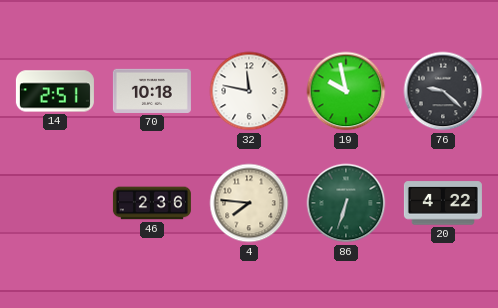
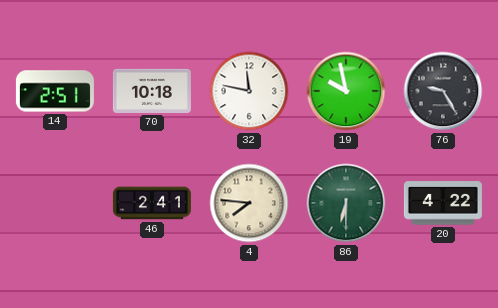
76: 9:22 -> 9:25 (443, 91)
46: 2:36 -> 2:41 (152, 203)
86: 6:33 -> 6:30 (346, 203)
